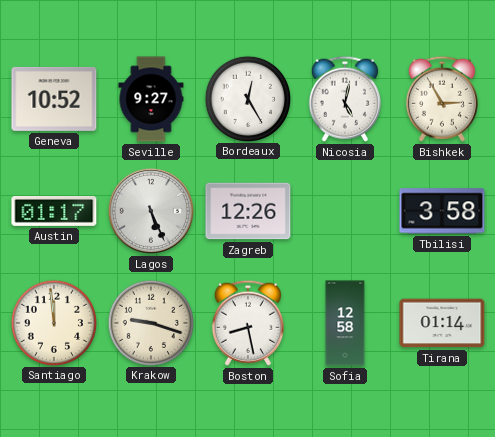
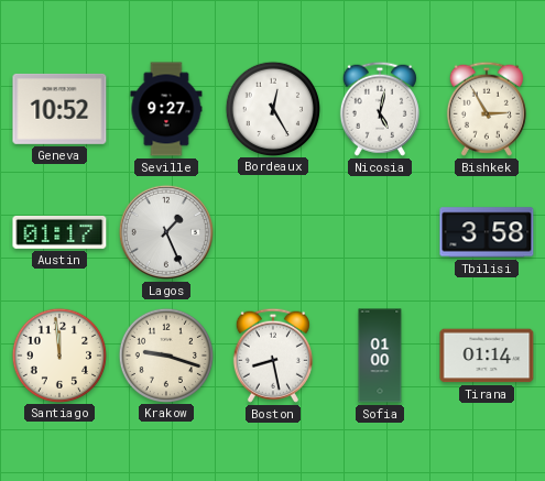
Lagos: 5:26 -> 1:26 (166, 232)
Zagreb: 12:26 -> none (248, 211)
Sofia: 12:58 -> 01:00 (380, 356)
